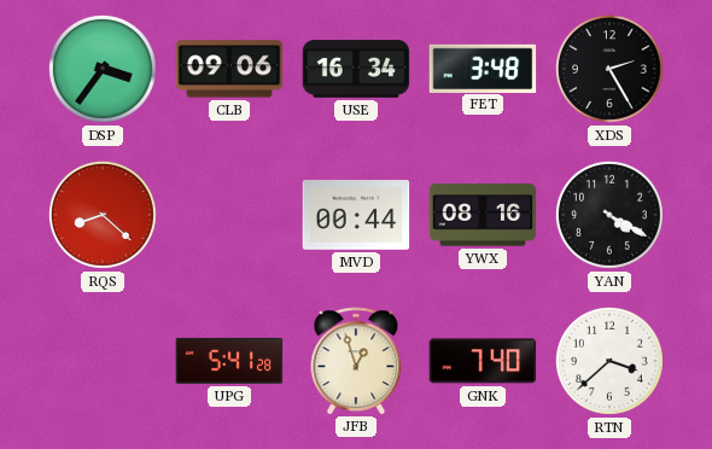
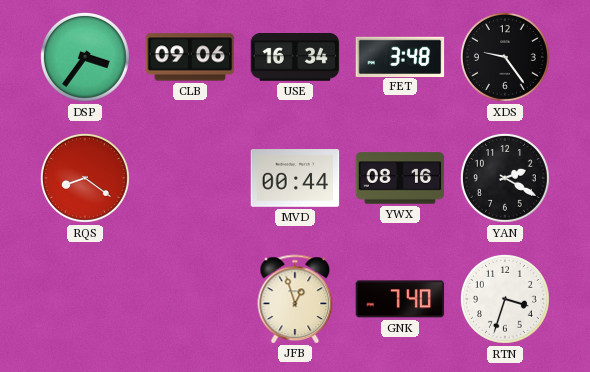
XDS: 2:25 -> 9:24 (505, 57)
RQS: 8:22 -> 8:21 (85, 178)
YAN: 4:20 -> 2:20 (505, 178)
UPG: 5:41 -> none (229, 361)
RTN: 3:38 -> 3:33 (505, 299)
